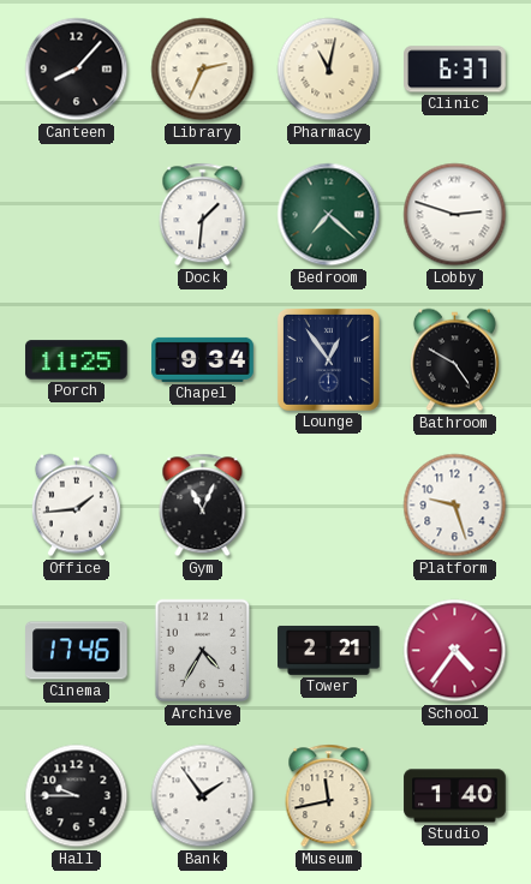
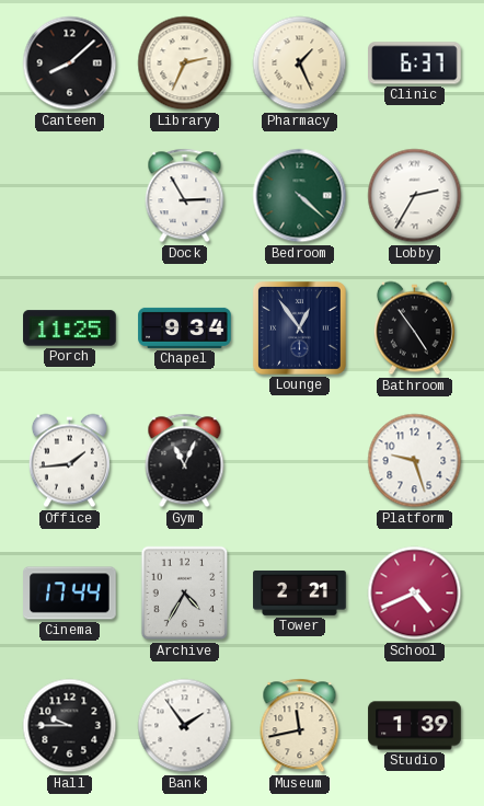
Canteen: 8:07 -> 8:08 (70, 64)
Pharmacy: 11:02 -> 1:26 (300, 64)
Dock: 1:31 -> 2:55 (185, 196)
Bedroom: 7:22 -> 4:22 (300, 196)
Lobby: 2:48 -> 2:35 (415, 196)
Bathroom: 4:50 -> 4:54 (414, 329)
Cinema: 17:46 -> 17:44 (70, 594)
School: 4:36 -> 4:41 (415, 594)
Studio: 1:40 -> 1:39 (415, 726)
